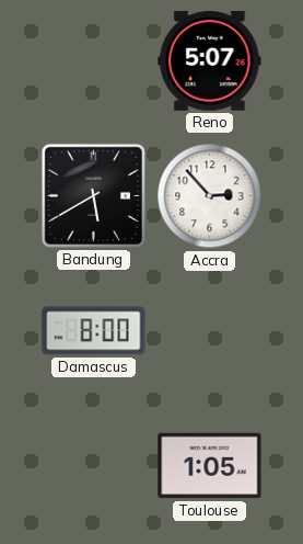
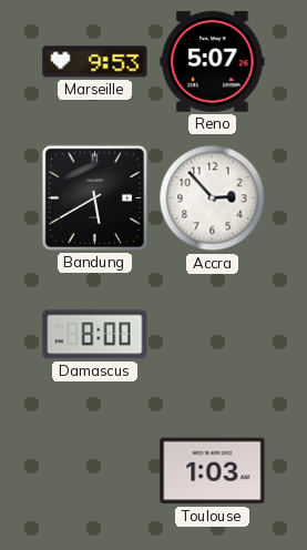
Marseille: none -> 9:53 (95, 62)
Toulouse: 1:05 -> 1:03 (213, 471)
